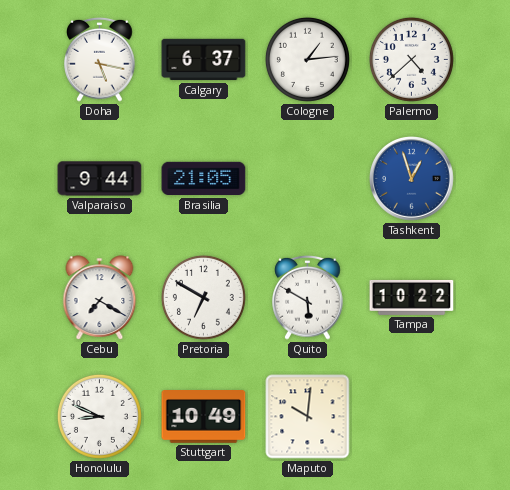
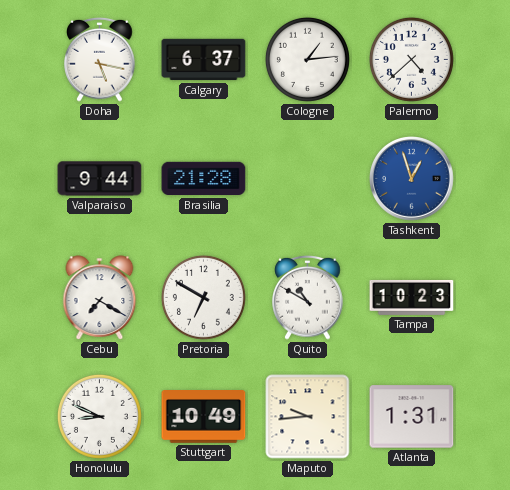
Brasilia: 21:05 -> 21:28 (204, 179)
Quito: 5:50 -> 10:50 (308, 297)
Tampa: 10:22 -> 10:23 (412, 297)
Maputo: 10:01 -> 9:44 (308, 417)
Atlanta: none -> 1:31 (412, 417)
